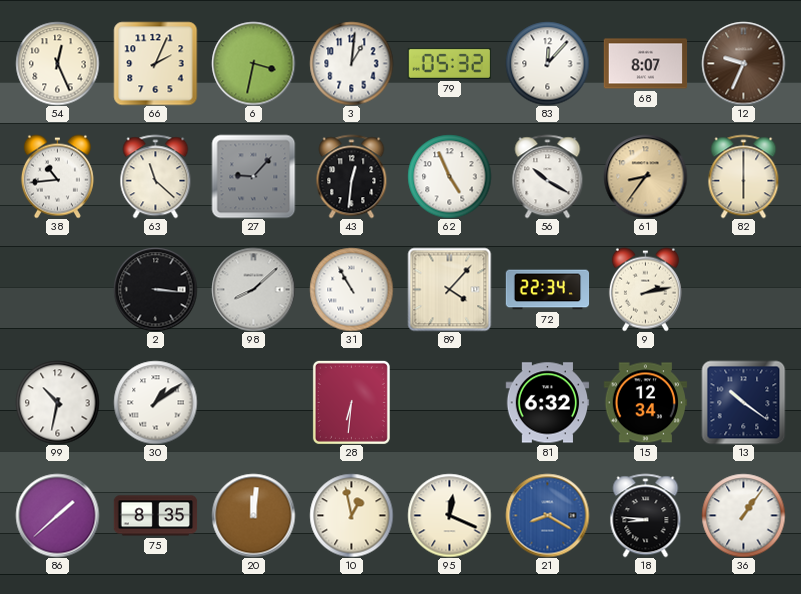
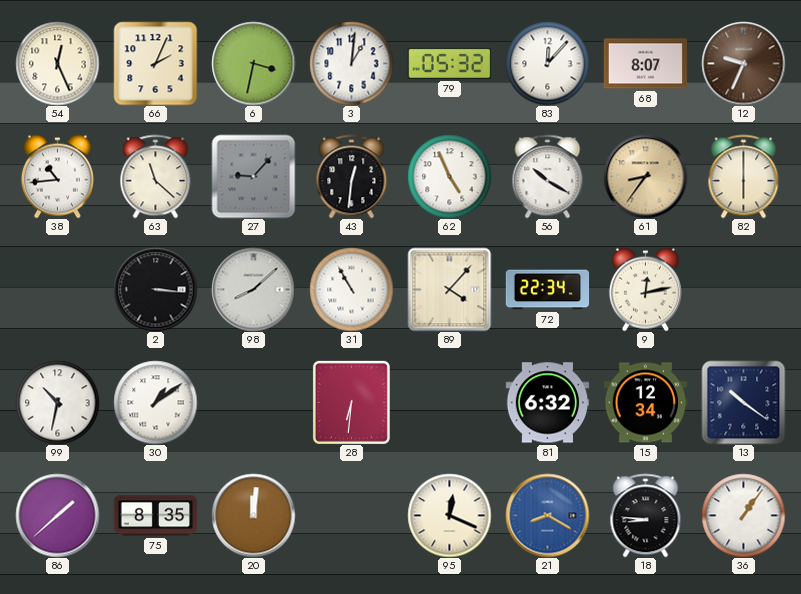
9: 2:13 -> 12:13 (645, 289)
10: 12:58 -> none (351, 515)
